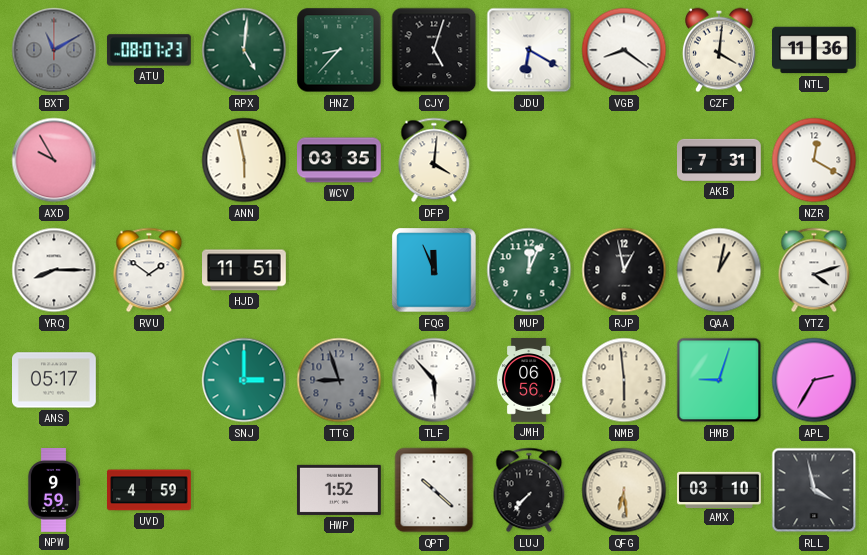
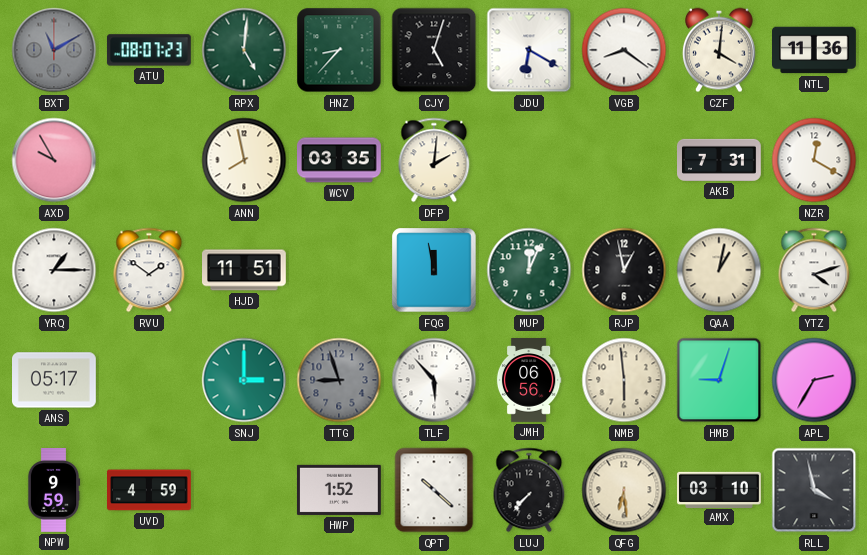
ANN: 5:58 -> 7:58 (244, 160)
DFP: 4:01 -> 2:01 (434, 160)
YRQ: 8:15 -> 1:15 (54, 270)
FQG: 11:56 -> 11:58 (434, 270)
